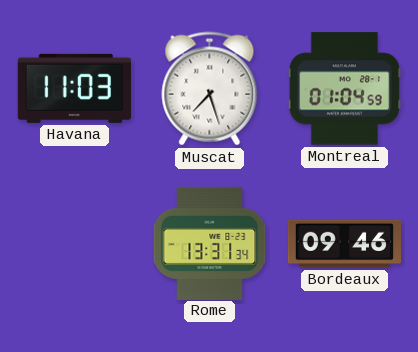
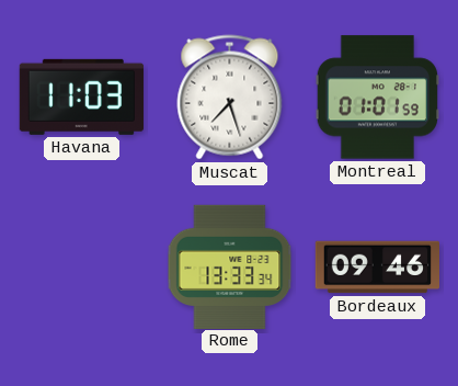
Montreal: 01:04 -> 01:01 (377, 98)
Rome: 13:31 -> 13:33 (230, 266)
